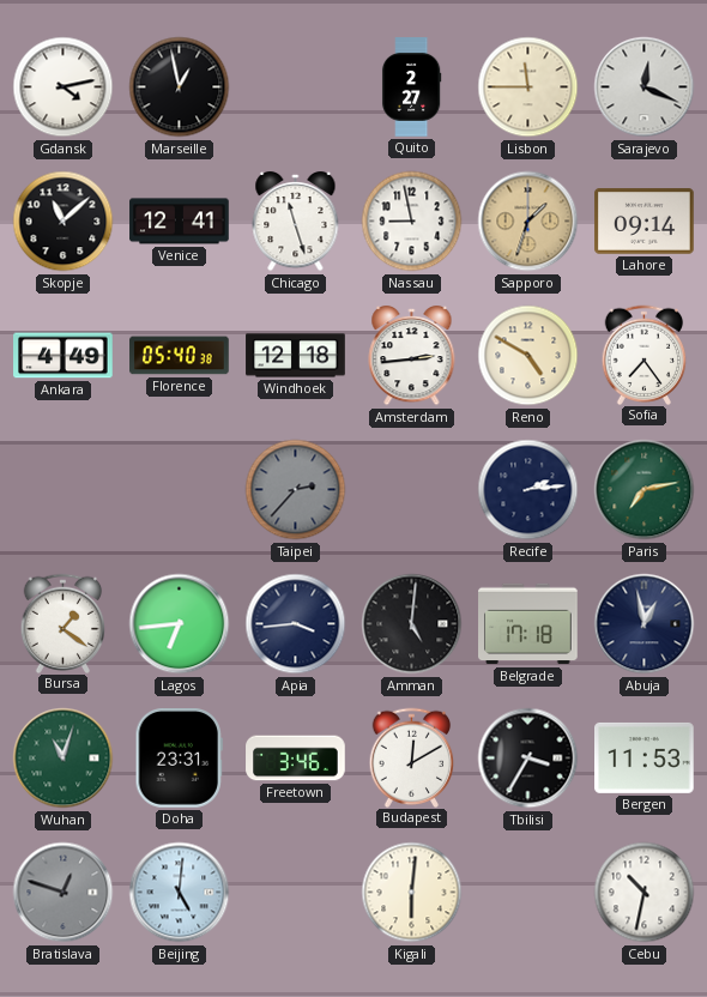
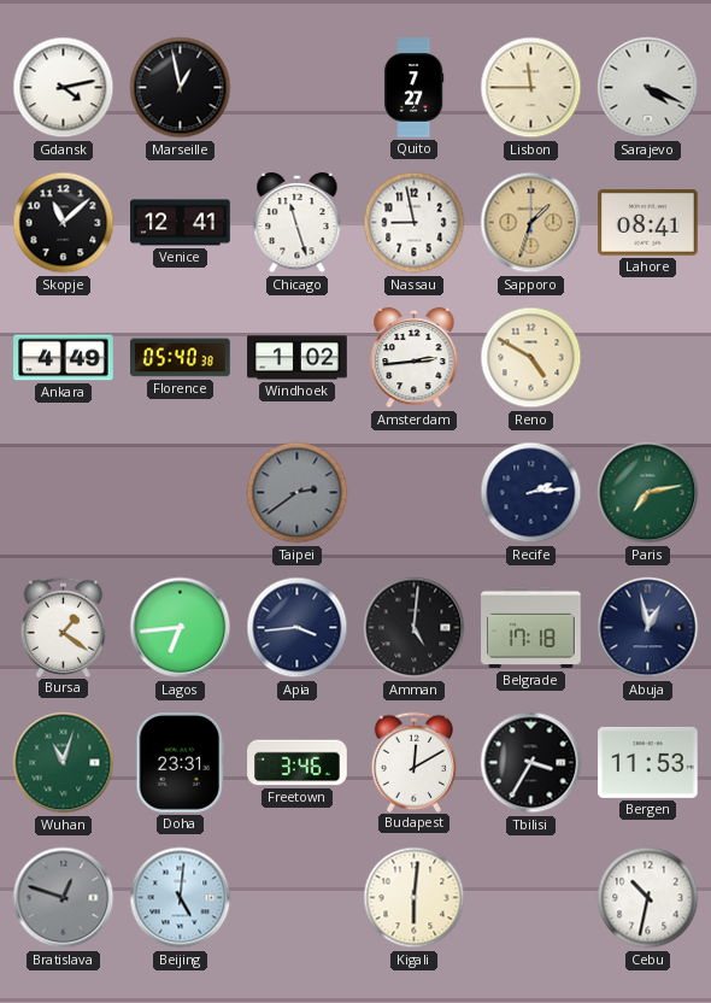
Quito: 2:27 -> 7:27 (413, 88)
Sarajevo: 12:19 -> 4:19 (648, 88)
Lahore: 09:14 -> 08:41 (648, 223)
Windhoek: 12:18 -> 1:02 (298, 358)
Sofia: 7:24 -> none (645, 355)
Taipei: 2:37 -> 2:39 (298, 493)
